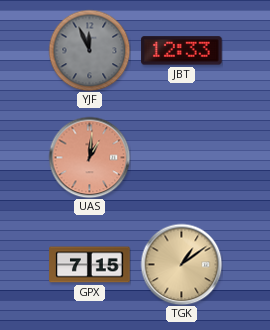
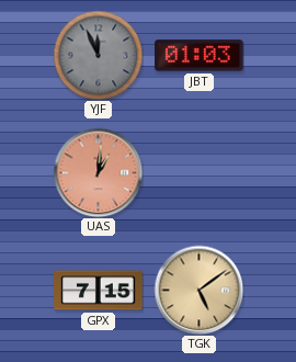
JBT: 12:33 -> 01:03 (200, 56)
TGK: 1:09 -> 5:09 (198, 290)
